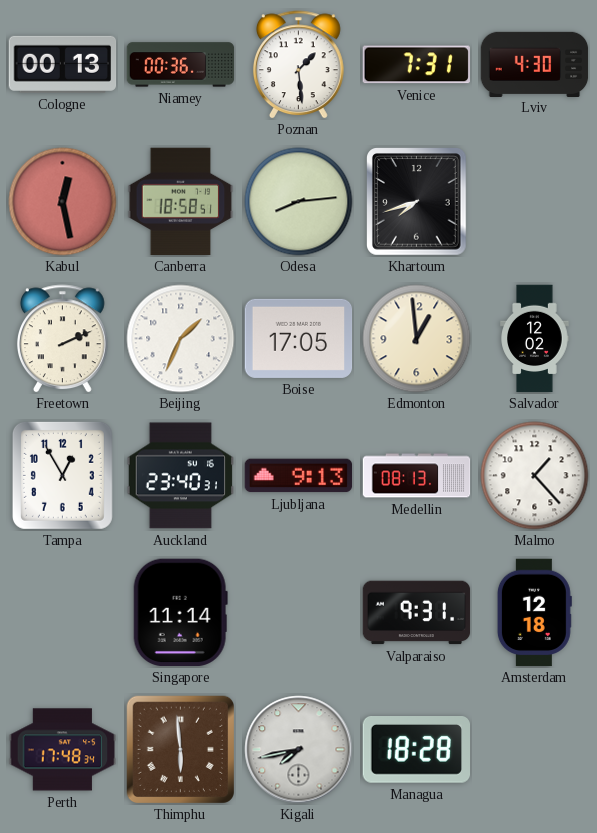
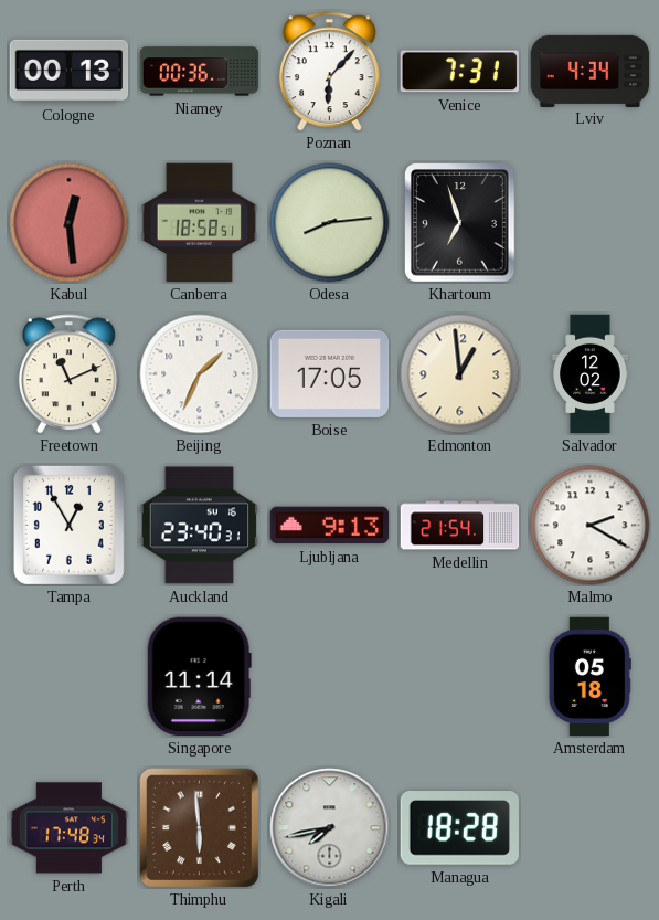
Poznan: 1:29 -> 6:07 (329, 72)
Lviv: 4:30 -> 4:34 (591, 71)
Kabul: 12:28 -> 12:29 (70, 223)
Khartoum: 7:42 -> 6:57 (460, 223)
Freetown: 2:11 -> 11:11 (68, 374)
Medellin: 08:13 -> 21:54 (460, 526)
Malmo: 1:23 -> 2:20 (591, 526)
Valparaiso: 9:31 -> none (417, 613)
Amsterdam: 12:18 -> 05:18 (589, 677)
